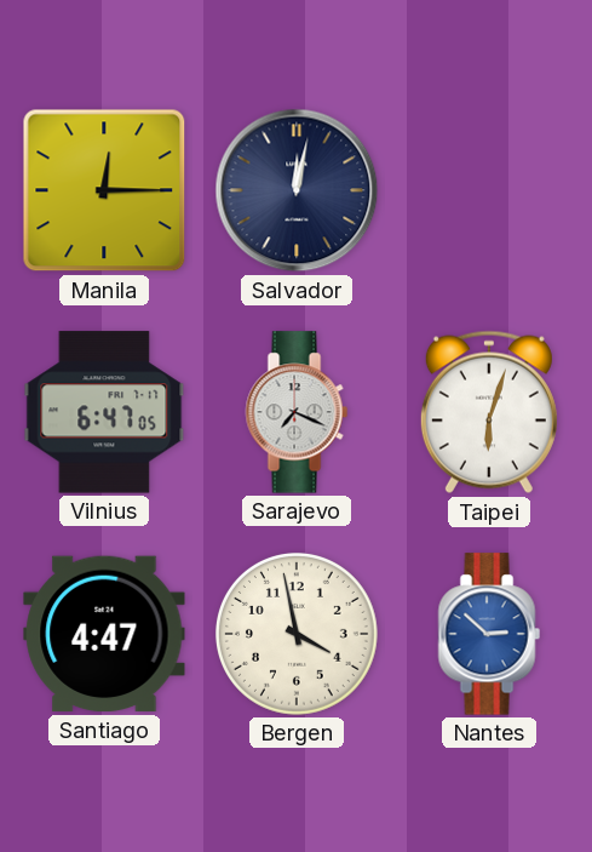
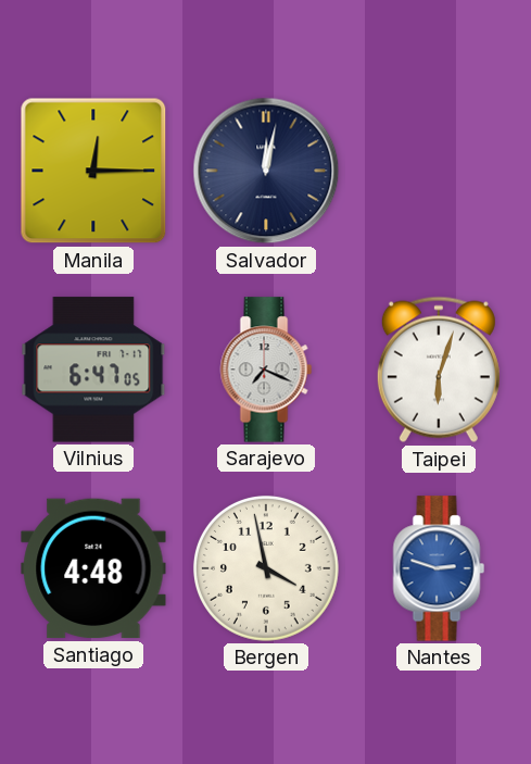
Santiago: 4:47 -> 4:48 (93, 568)
Nantes: 2:52 -> 2:48 (439, 568)
